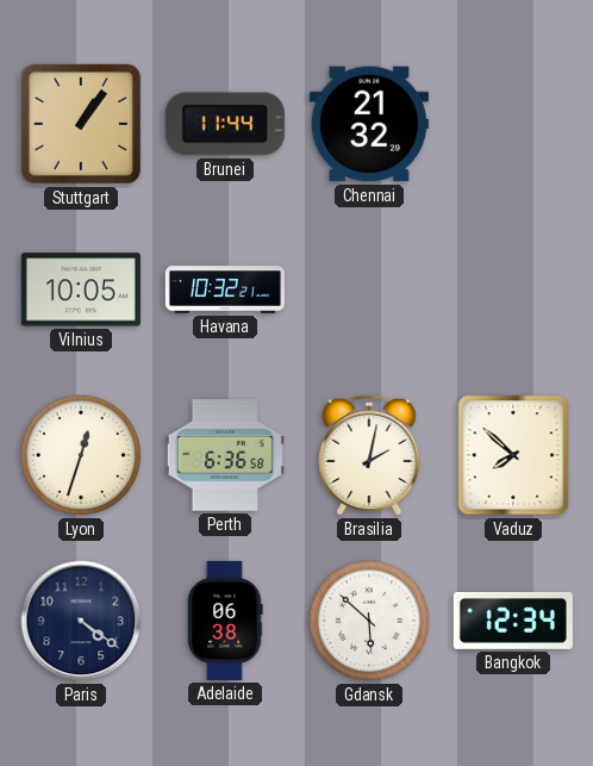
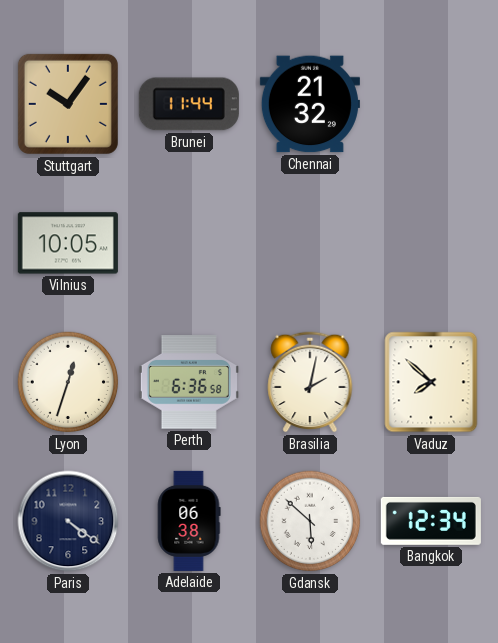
Stuttgart: 1:06 -> 10:06 (68, 104)
Havana: 10:32 -> none (225, 289)
